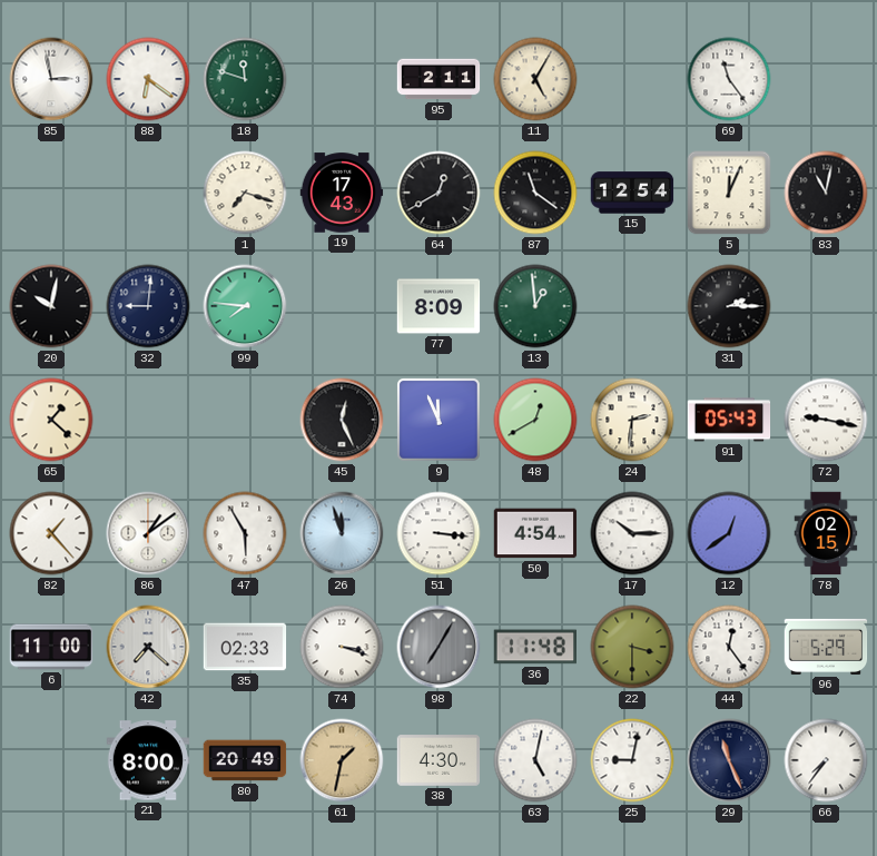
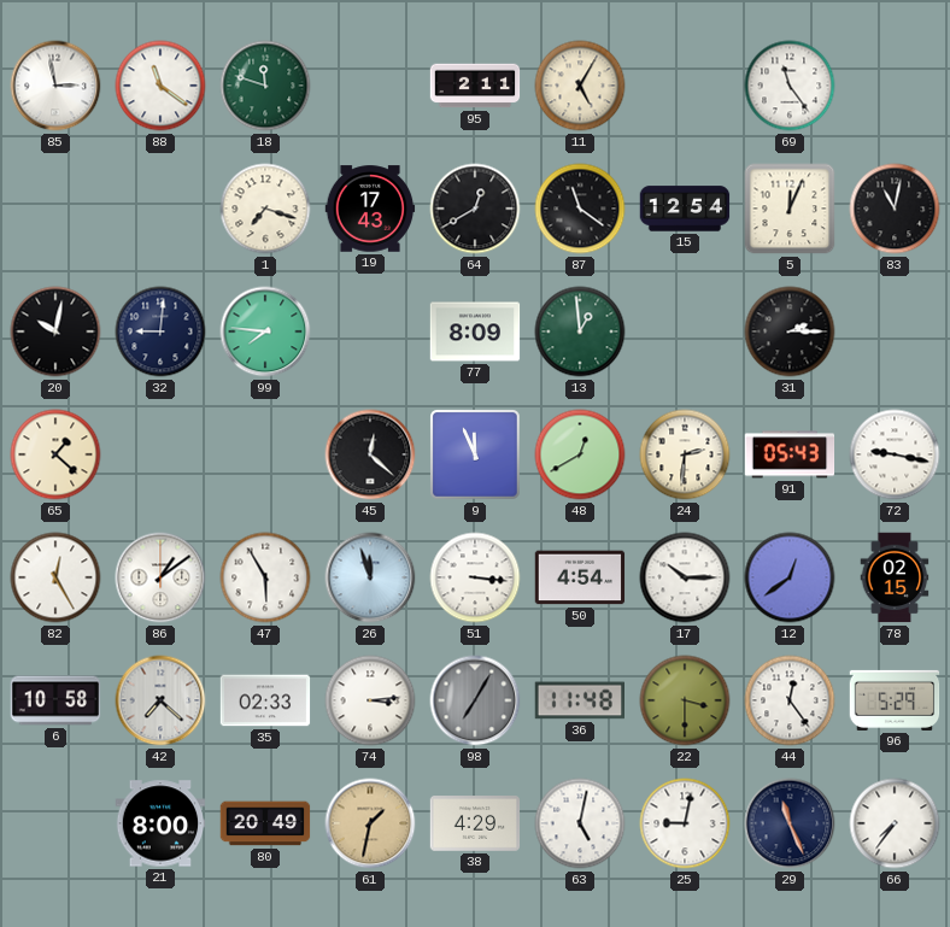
88: 6:21 -> 11:21 (160, 86)
45: 12:26 -> 12:22 (370, 454)
82: 1:23 -> 12:25 (55, 577)
6: 11:00 -> 10:58 (55, 700)
74: 3:18 -> 3:14 (370, 700)
38: 4:30 -> 4:29 (475, 823)
